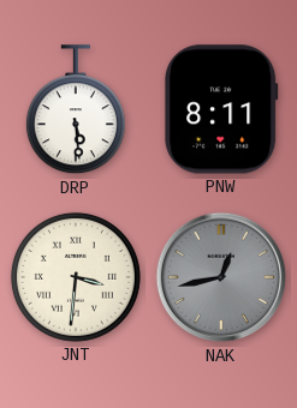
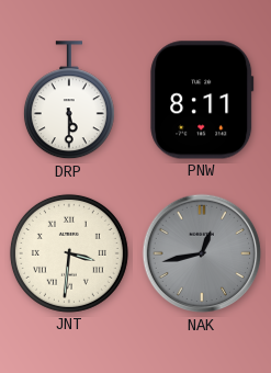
DRP: 5:29 -> 5:30 (69, 101)
